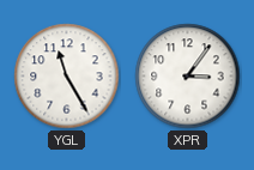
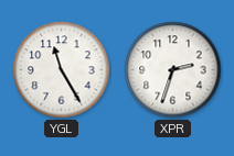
XPR: 3:06 -> 2:33 (173, 70)
